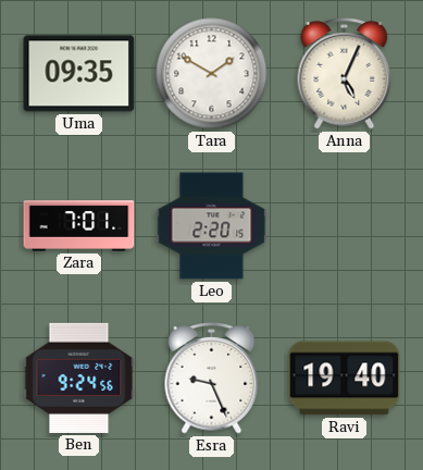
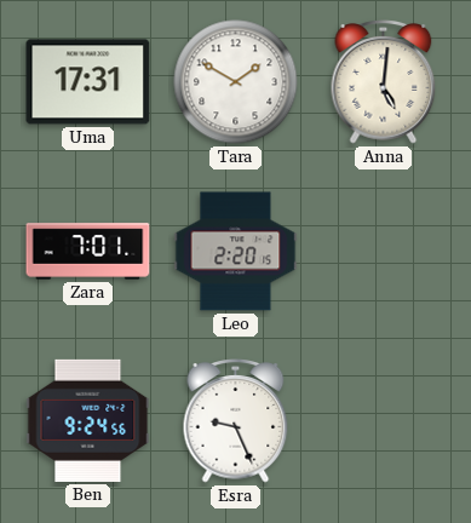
Uma: 09:35 -> 17:31 (88, 82)
Anna: 5:04 -> 5:01 (384, 82)
Ravi: 19:40 -> none (345, 379)
